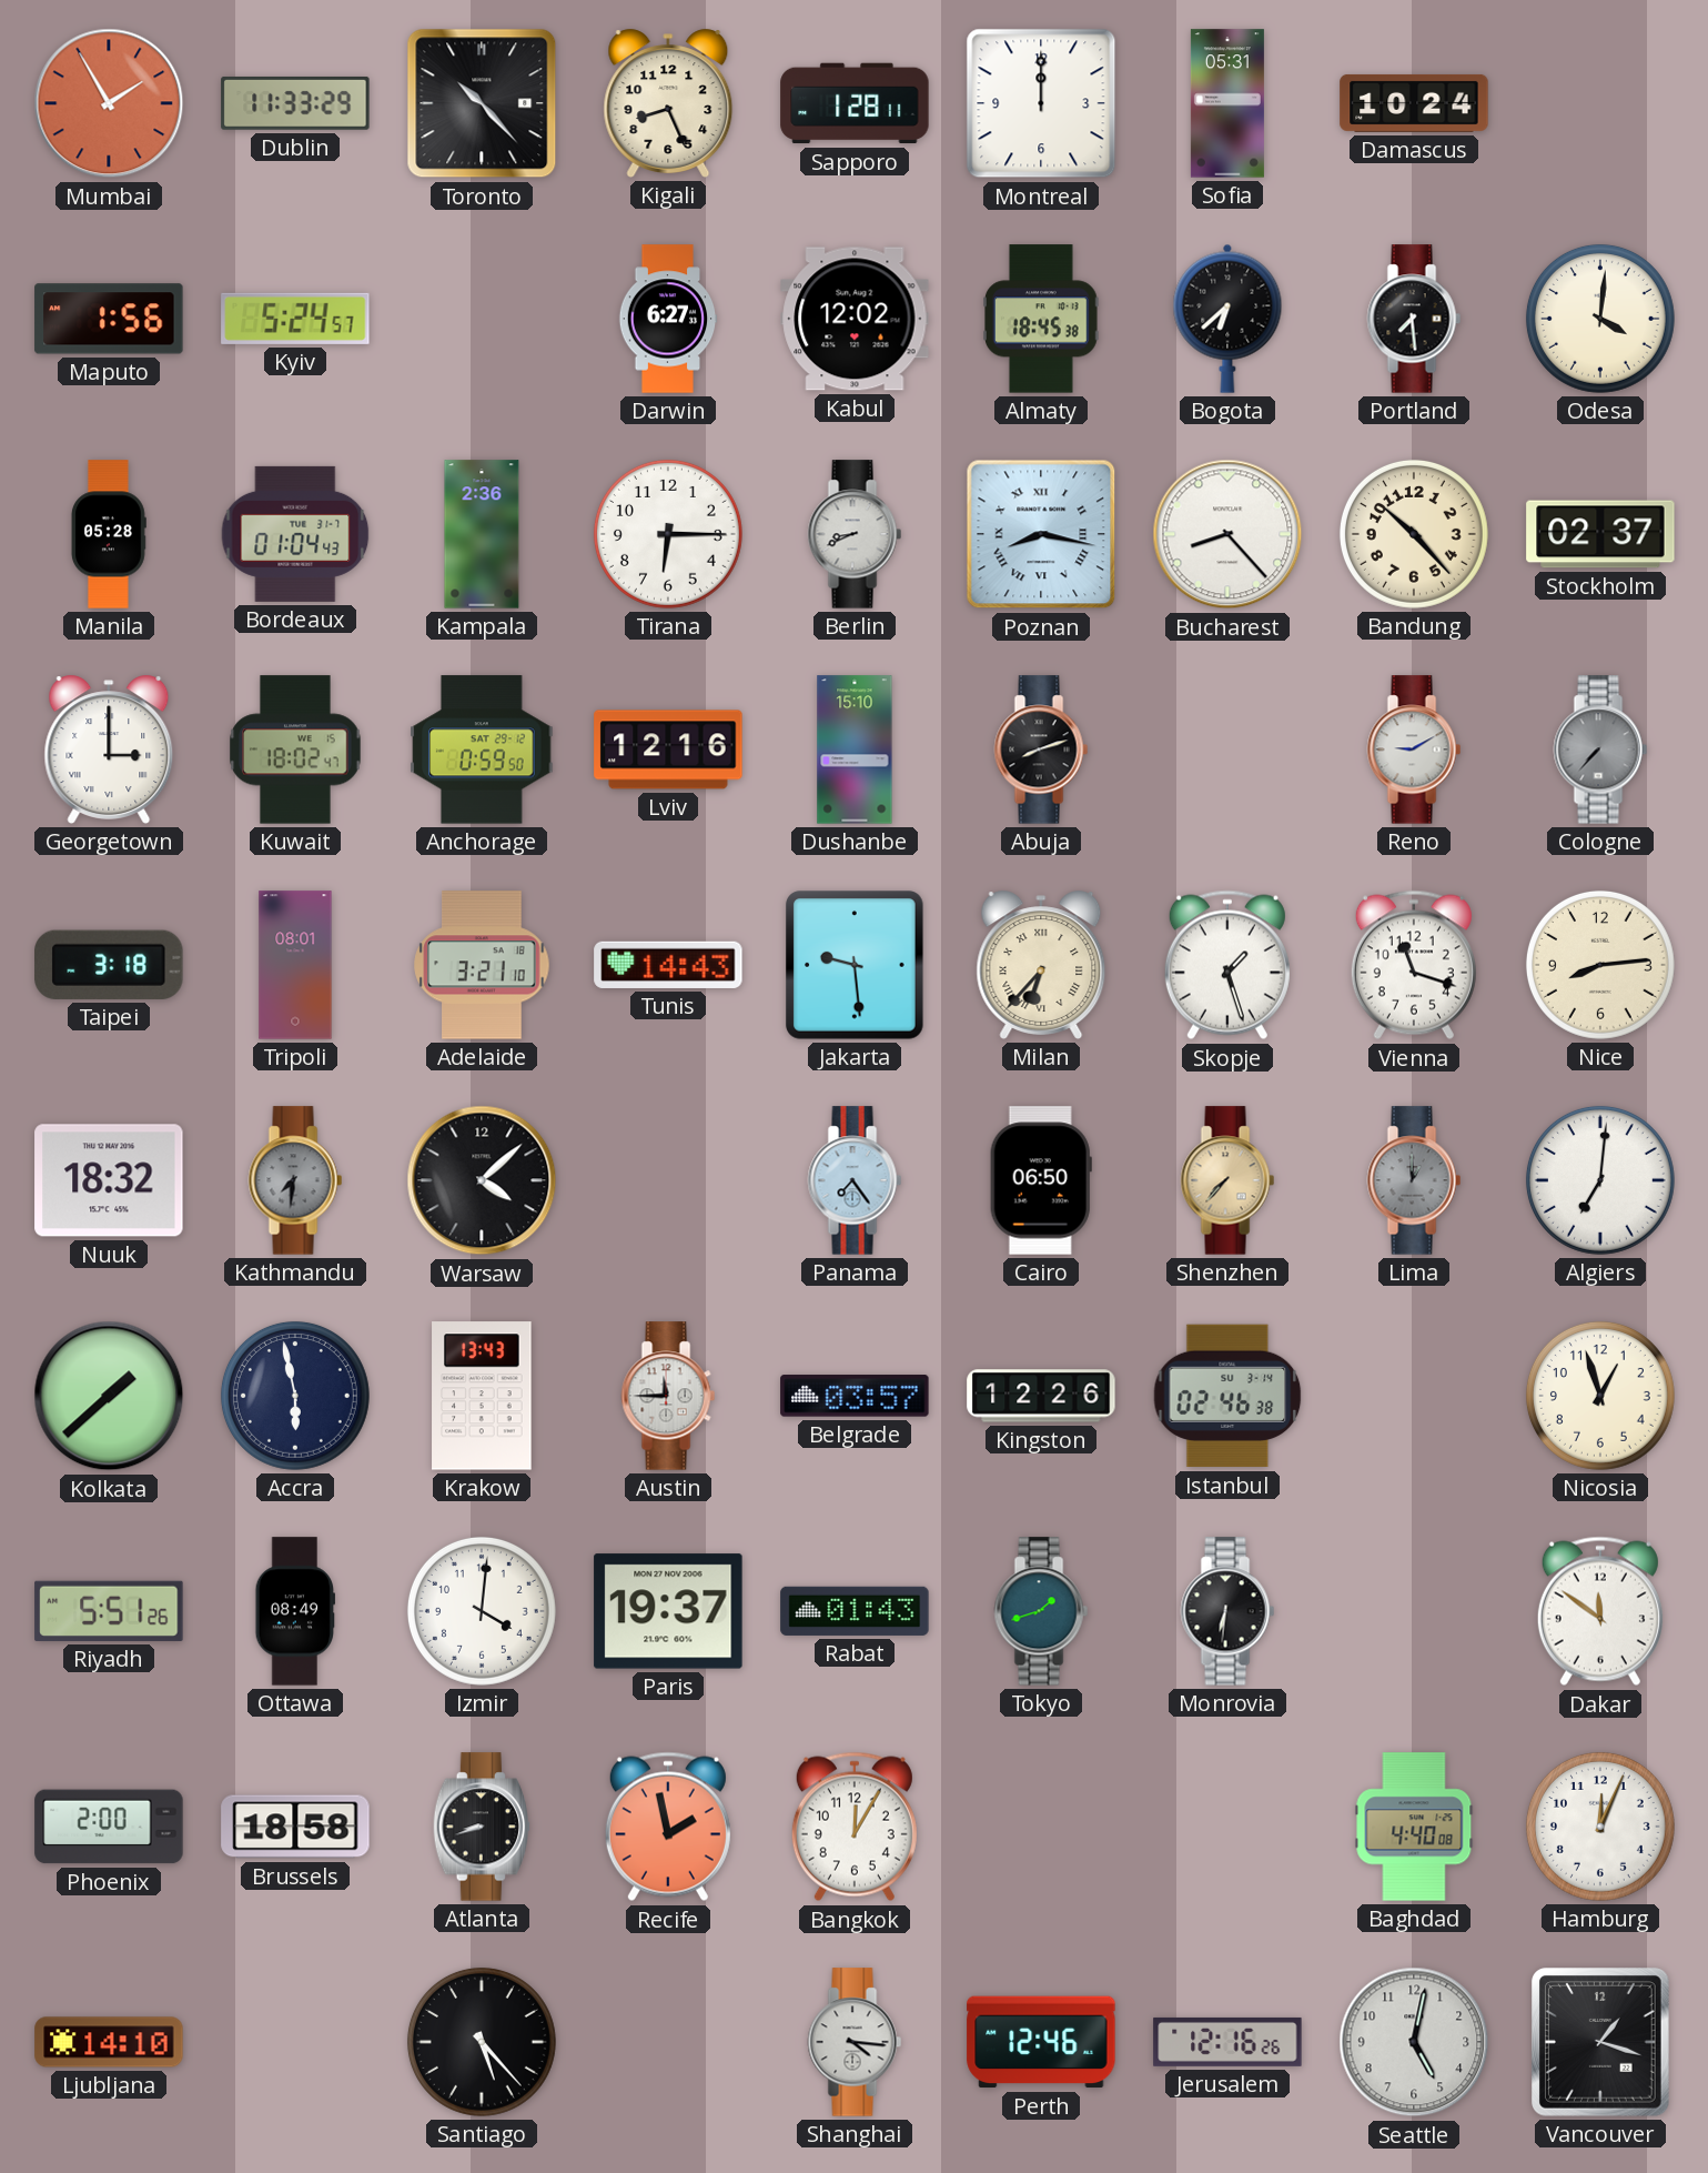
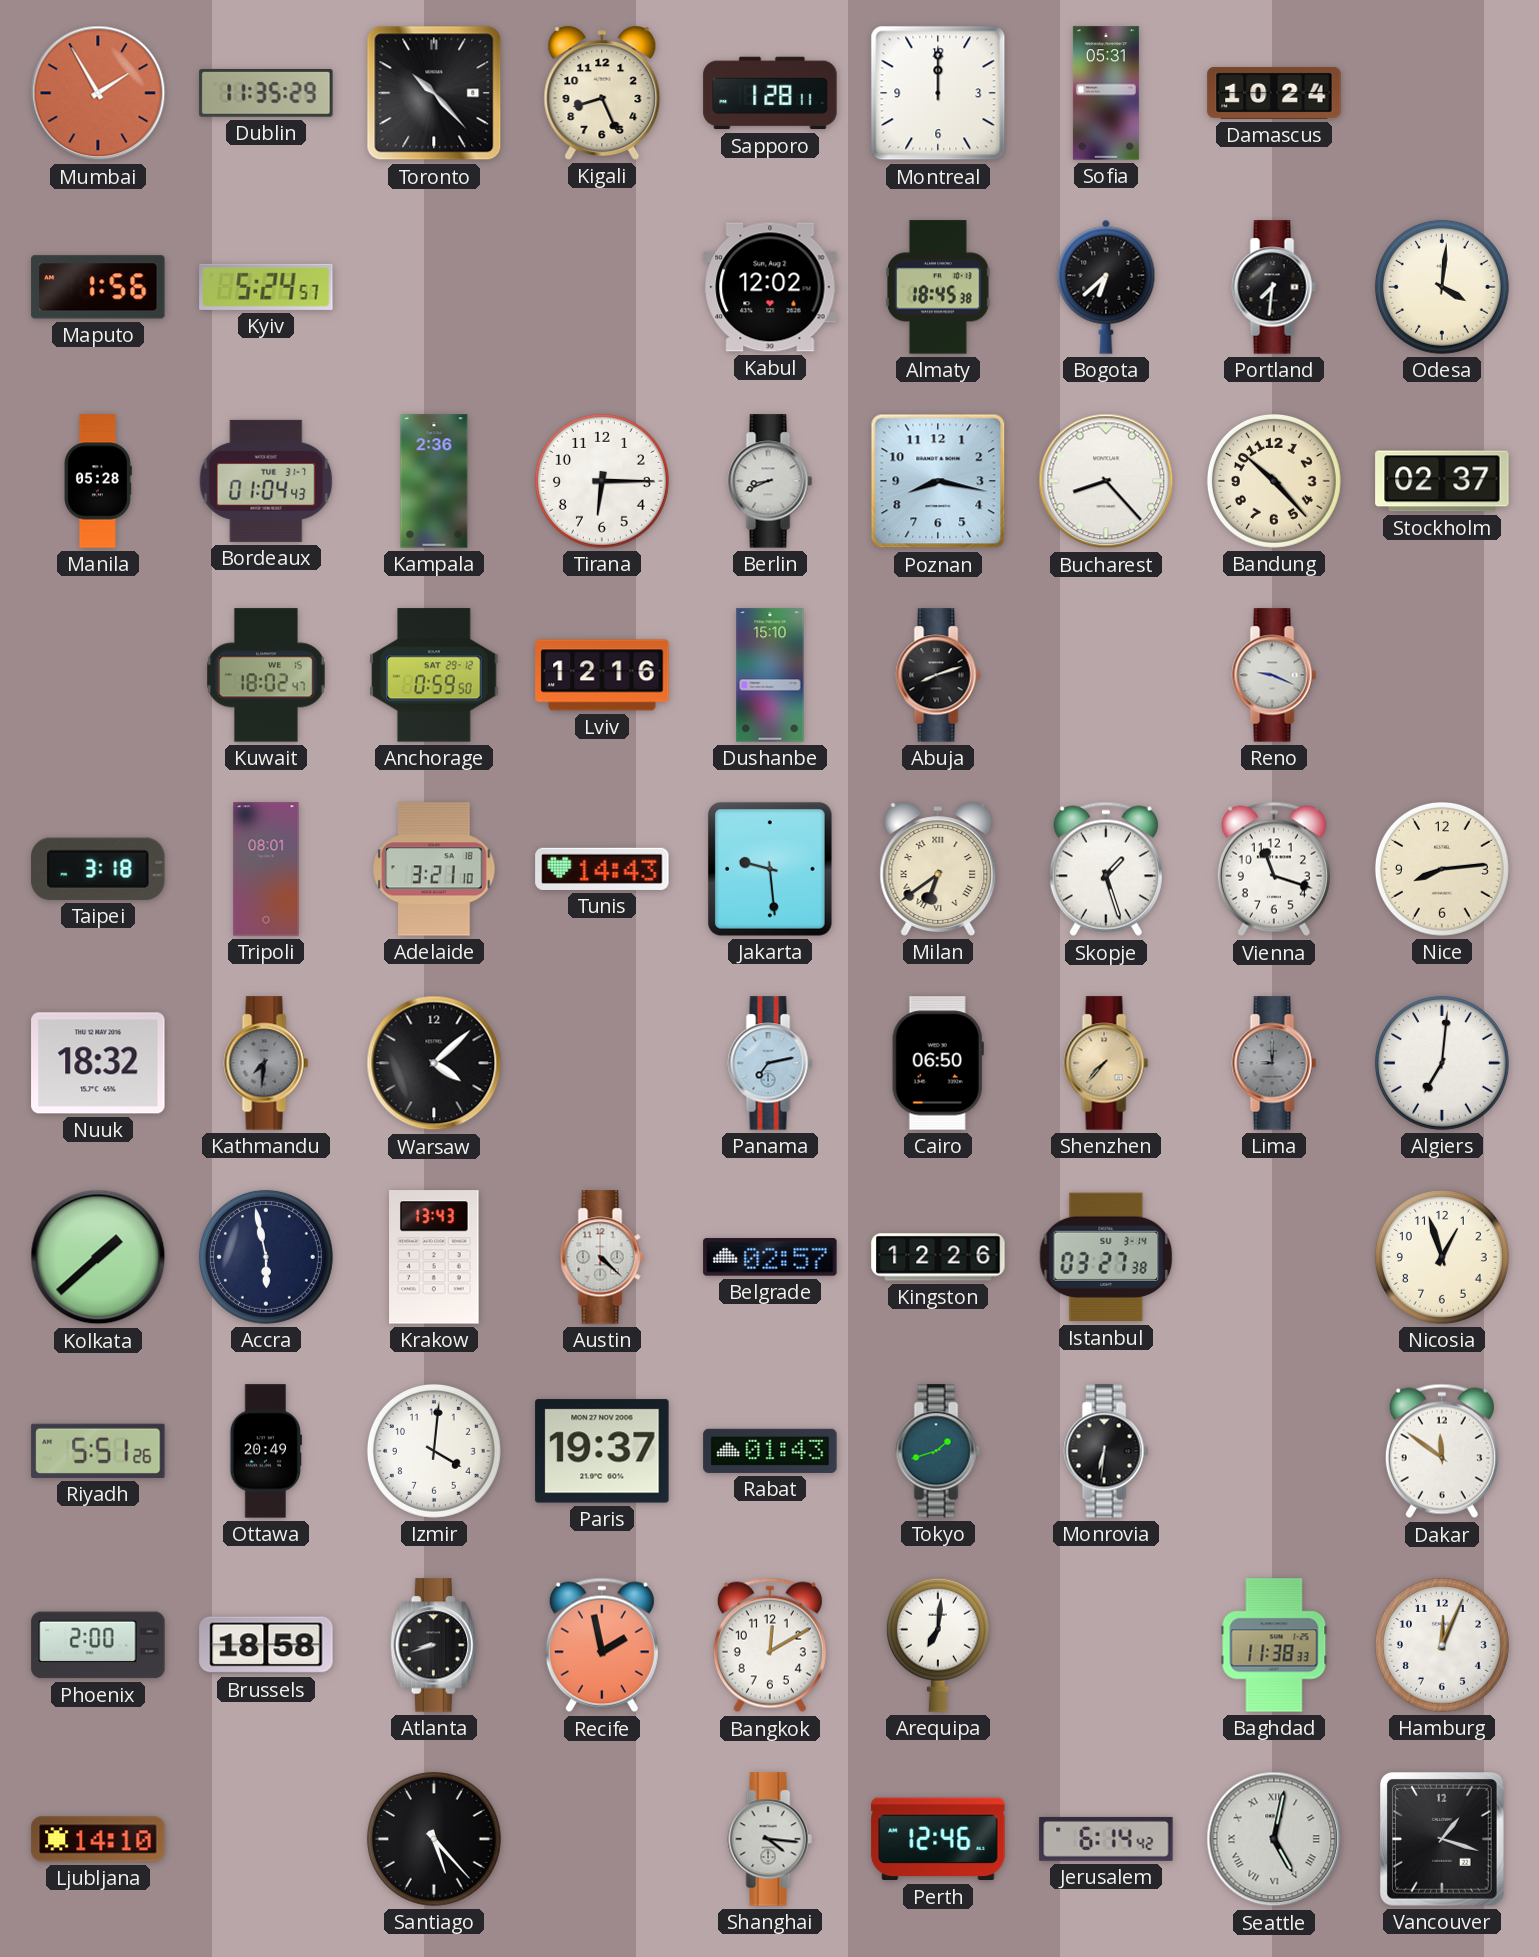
Dublin: 11:33 -> 11:35 (266, 93)
Darwin: 6:27 -> none (668, 319)
Portland: 7:29 -> 7:31 (1274, 287)
Poznan numerals: Roman -> Arabic (938, 481)
Georgetown: 3:00 -> none (109, 750)
Reno: 9:10 -> 9:19 (1274, 675)
Cologne: 7:37 -> none (1600, 750)
Milan: 6:37 -> 6:39 (938, 869)
Panama: 7:24 -> 7:13 (770, 1063)
Lima: 1:00 -> 9:00 (1274, 1063)
Austin: 11:45 -> 4:22 (602, 1257)
Belgrade: 03:57 -> 02:57 (770, 1257)
Istanbul: 02:46 -> 03:27 (1106, 1257)
Ottawa: 08:49 -> 20:49 (265, 1451)
Bangkok: 12:05 -> 12:10 (770, 1645)
Arequipa: none -> 7:01 (938, 1645)
Baghdad: 4:40 -> 11:38 (1274, 1645)
Jerusalem: 12:16 -> 6:14 (1106, 1839)
Seattle numerals: Arabic -> Roman (1274, 1839)
